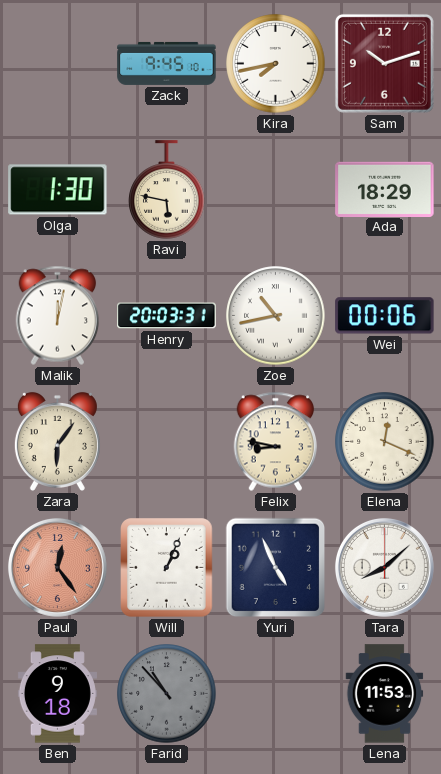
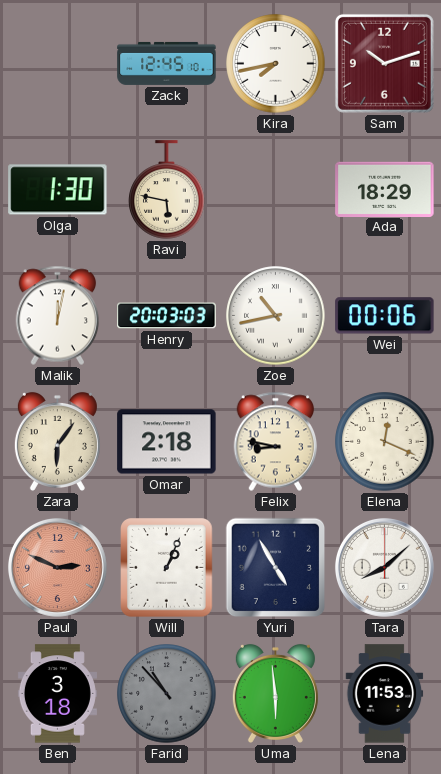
Zack: 9:45 -> 12:45 (167, 63)
Henry: 20:03:31 -> 20:03:03 (167, 316)
Omar: none -> 2:18 (167, 442)
Paul: 12:24 -> 2:49 (57, 567)
Yuri: 4:56 -> 4:55 (276, 568)
Ben: 9:18 -> 3:18 (57, 694)
Uma: none -> 5:59 (275, 693)
